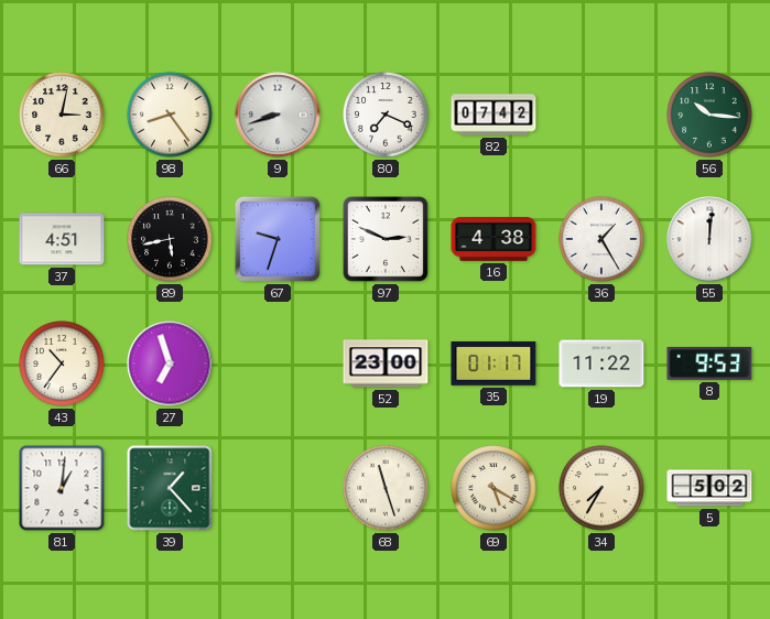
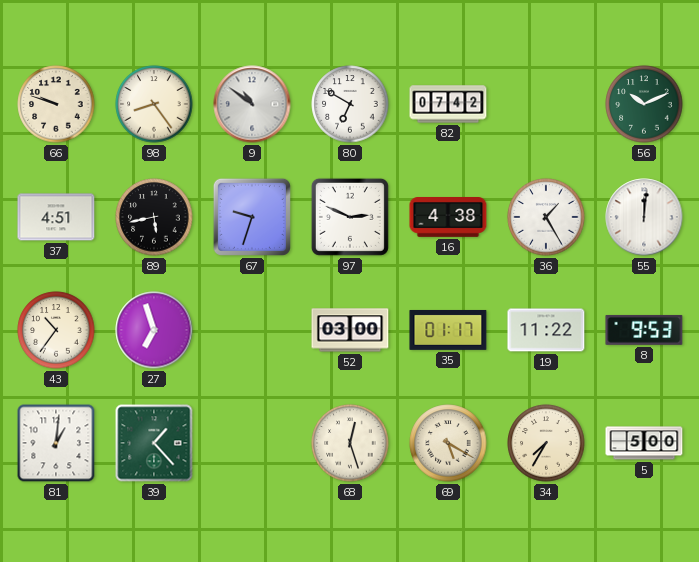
66: 3:02 -> 9:48 (56, 104)
9: 8:42 -> 10:51 (252, 104)
80: 7:19 -> 6:50 (350, 104)
56: 10:16 -> 10:11 (644, 104)
52: 23:00 -> 03:00 (350, 330)
68: 11:27 -> 12:27 (350, 443)
5: 5:02 -> 5:00 (644, 443)
